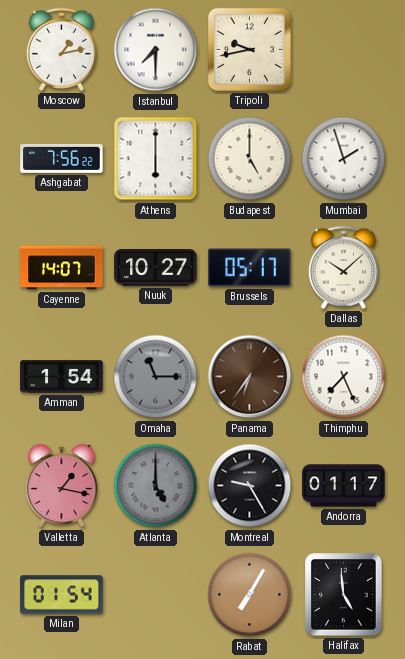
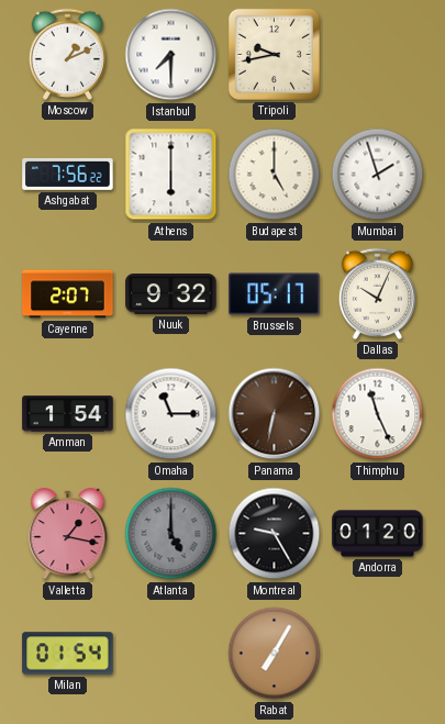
Moscow: 1:13 -> 1:11 (67, 54)
Cayenne: 14:07 -> 2:07 (68, 294)
Nuuk: 10:27 -> 9:32 (171, 294)
Dallas: 10:08 -> 10:04 (377, 293)
Omaha dial: grey -> white (171, 414)
Panama: 6:36 -> 6:32 (275, 414)
Thimphu: 7:26 -> 11:26 (378, 414)
Andorra: 01:17 -> 01:20 (378, 534)
Halifax: 4:59 -> none (344, 595)
